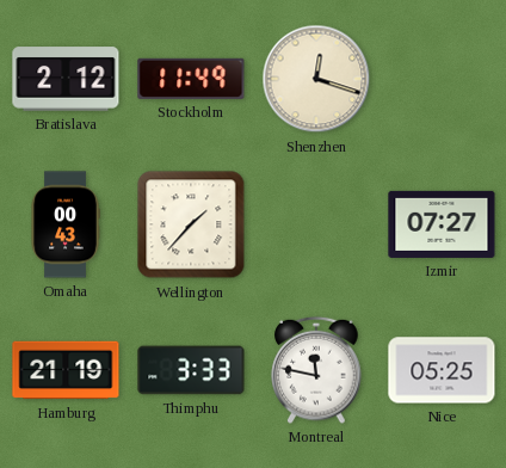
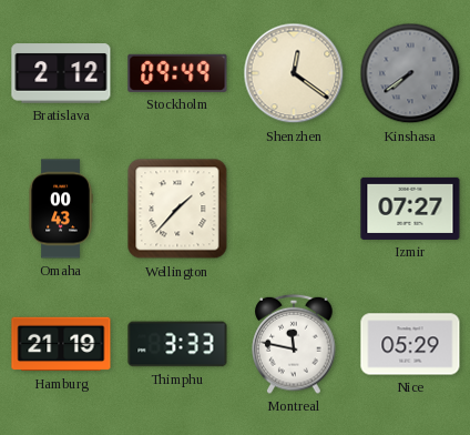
Stockholm: 11:49 -> 09:49 (177, 73)
Shenzhen: 12:18 -> 12:21 (294, 73)
Kinshasa: none -> 7:39 (410, 73)
Nice: 05:25 -> 05:29 (410, 344)
